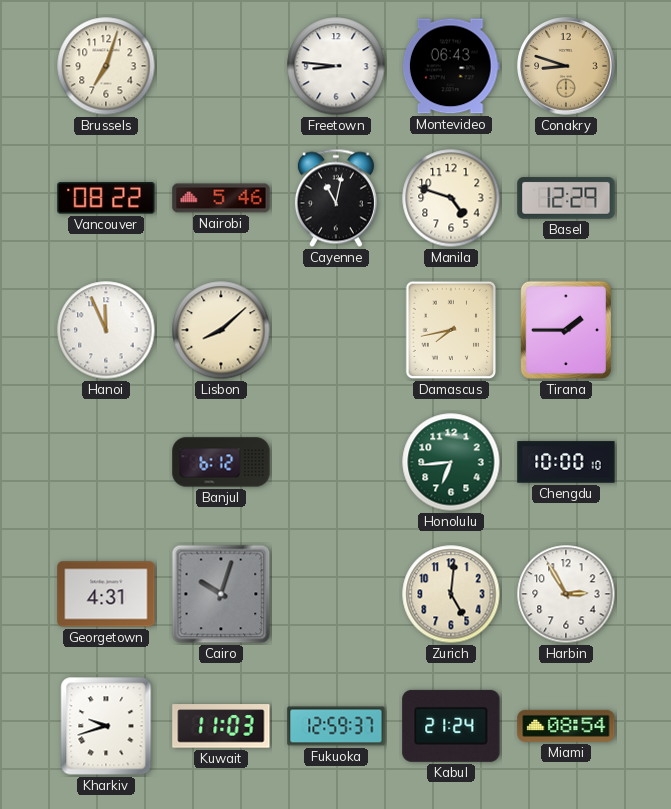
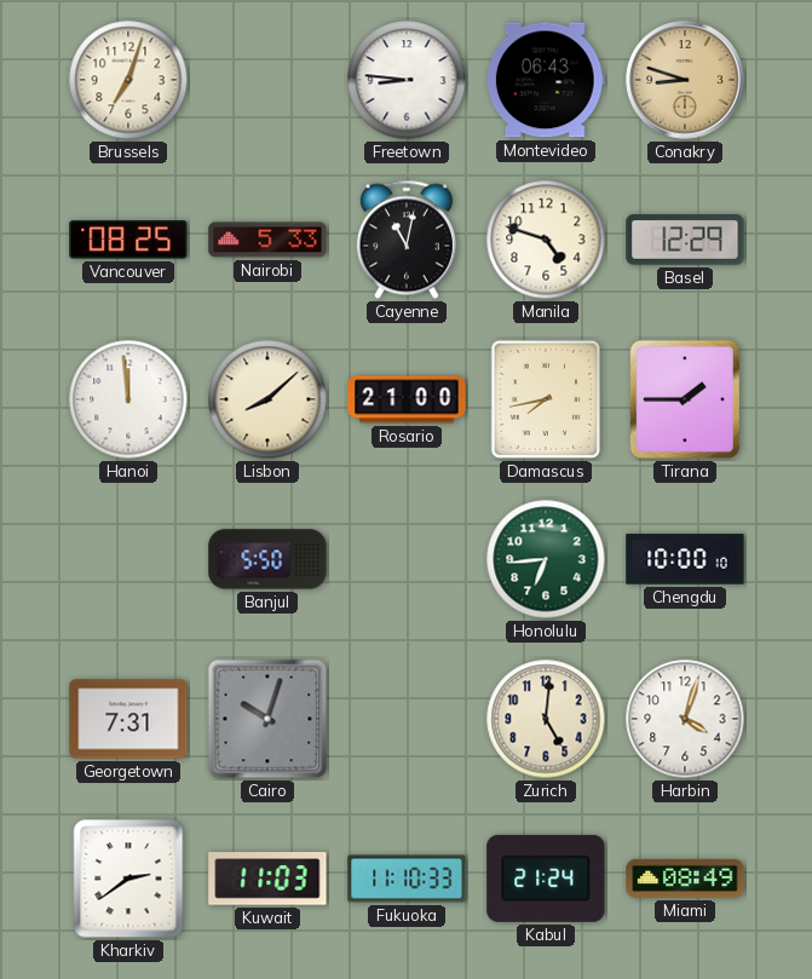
Vancouver: 08:22 -> 08:25 (128, 241)
Nairobi: 5:46 -> 5:33 (267, 240)
Hanoi: 11:56 -> 11:59 (128, 399)
Rosario: none -> 21:00 (407, 399)
Banjul: 6:12 -> 5:50 (267, 559)
Georgetown: 4:31 -> 7:31 (128, 719)
Harbin: 2:55 -> 4:03 (685, 719)
Kharkiv: 9:42 -> 2:39 (128, 879)
Fukuoka: 12:59 -> 11:10 (407, 879)
Miami: 08:54 -> 08:49 (685, 879)
